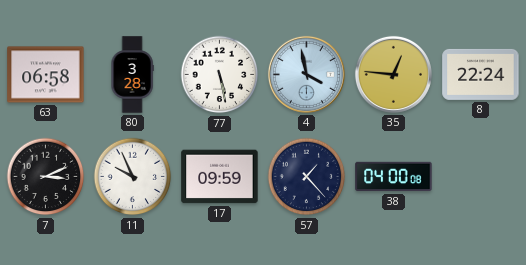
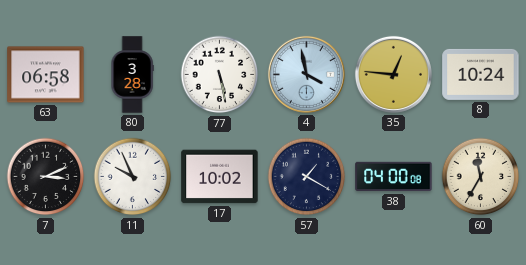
8: 22:24 -> 10:24 (481, 74)
17: 09:59 -> 10:02 (220, 177)
57: 1:23 -> 1:20 (307, 177)
60: none -> 11:35 (481, 177)
